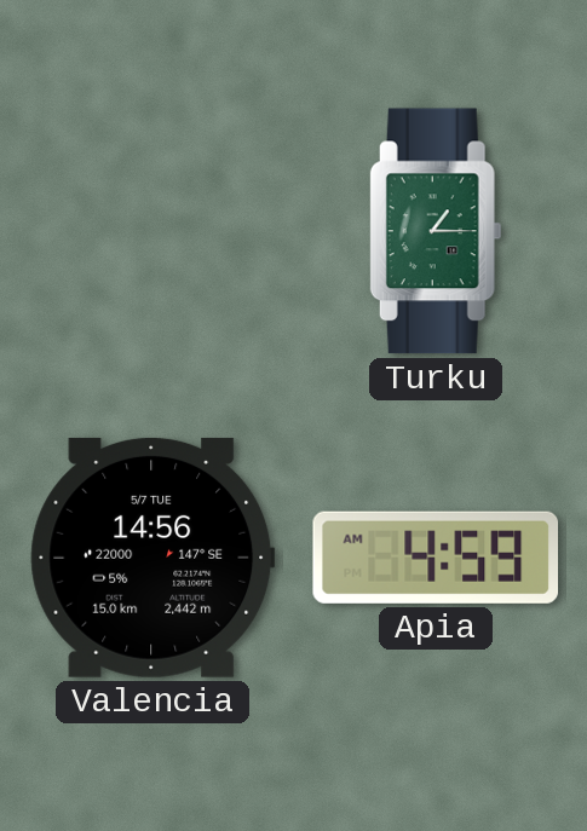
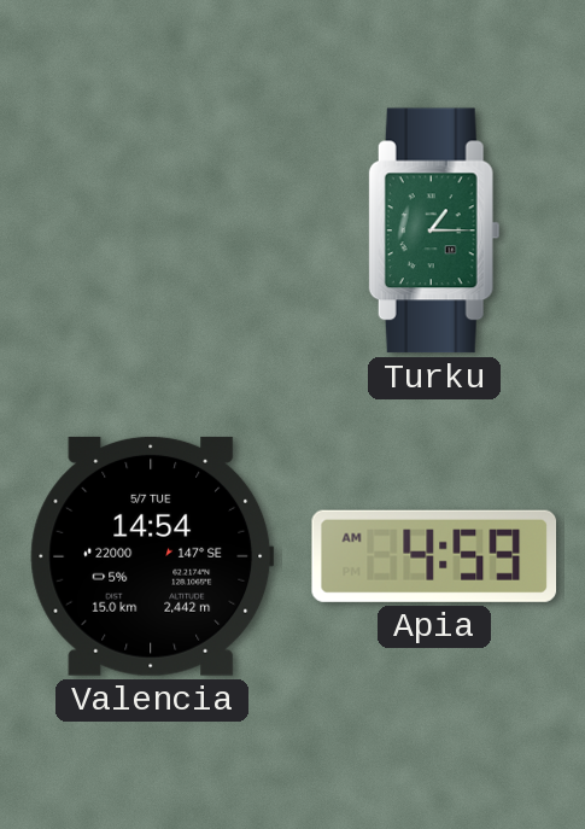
Valencia: 14:56 -> 14:54 (152, 556)
